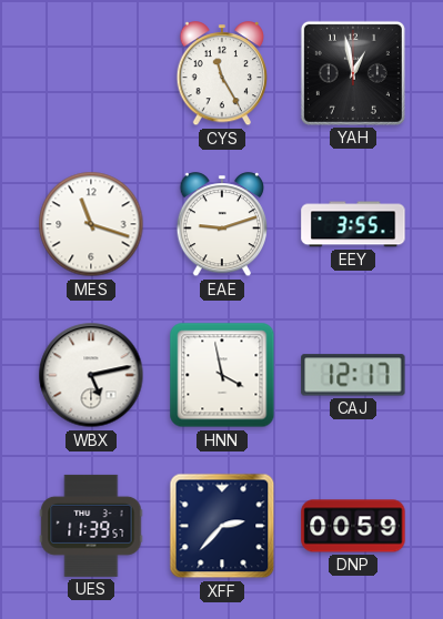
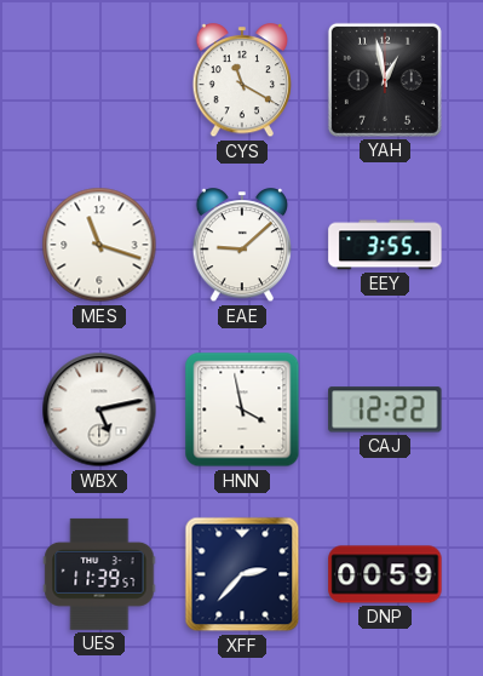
CYS: 11:25 -> 11:20 (242, 81)
EAE: 9:12 -> 9:08 (242, 246)
CAJ: 12:17 -> 12:22 (385, 409)
